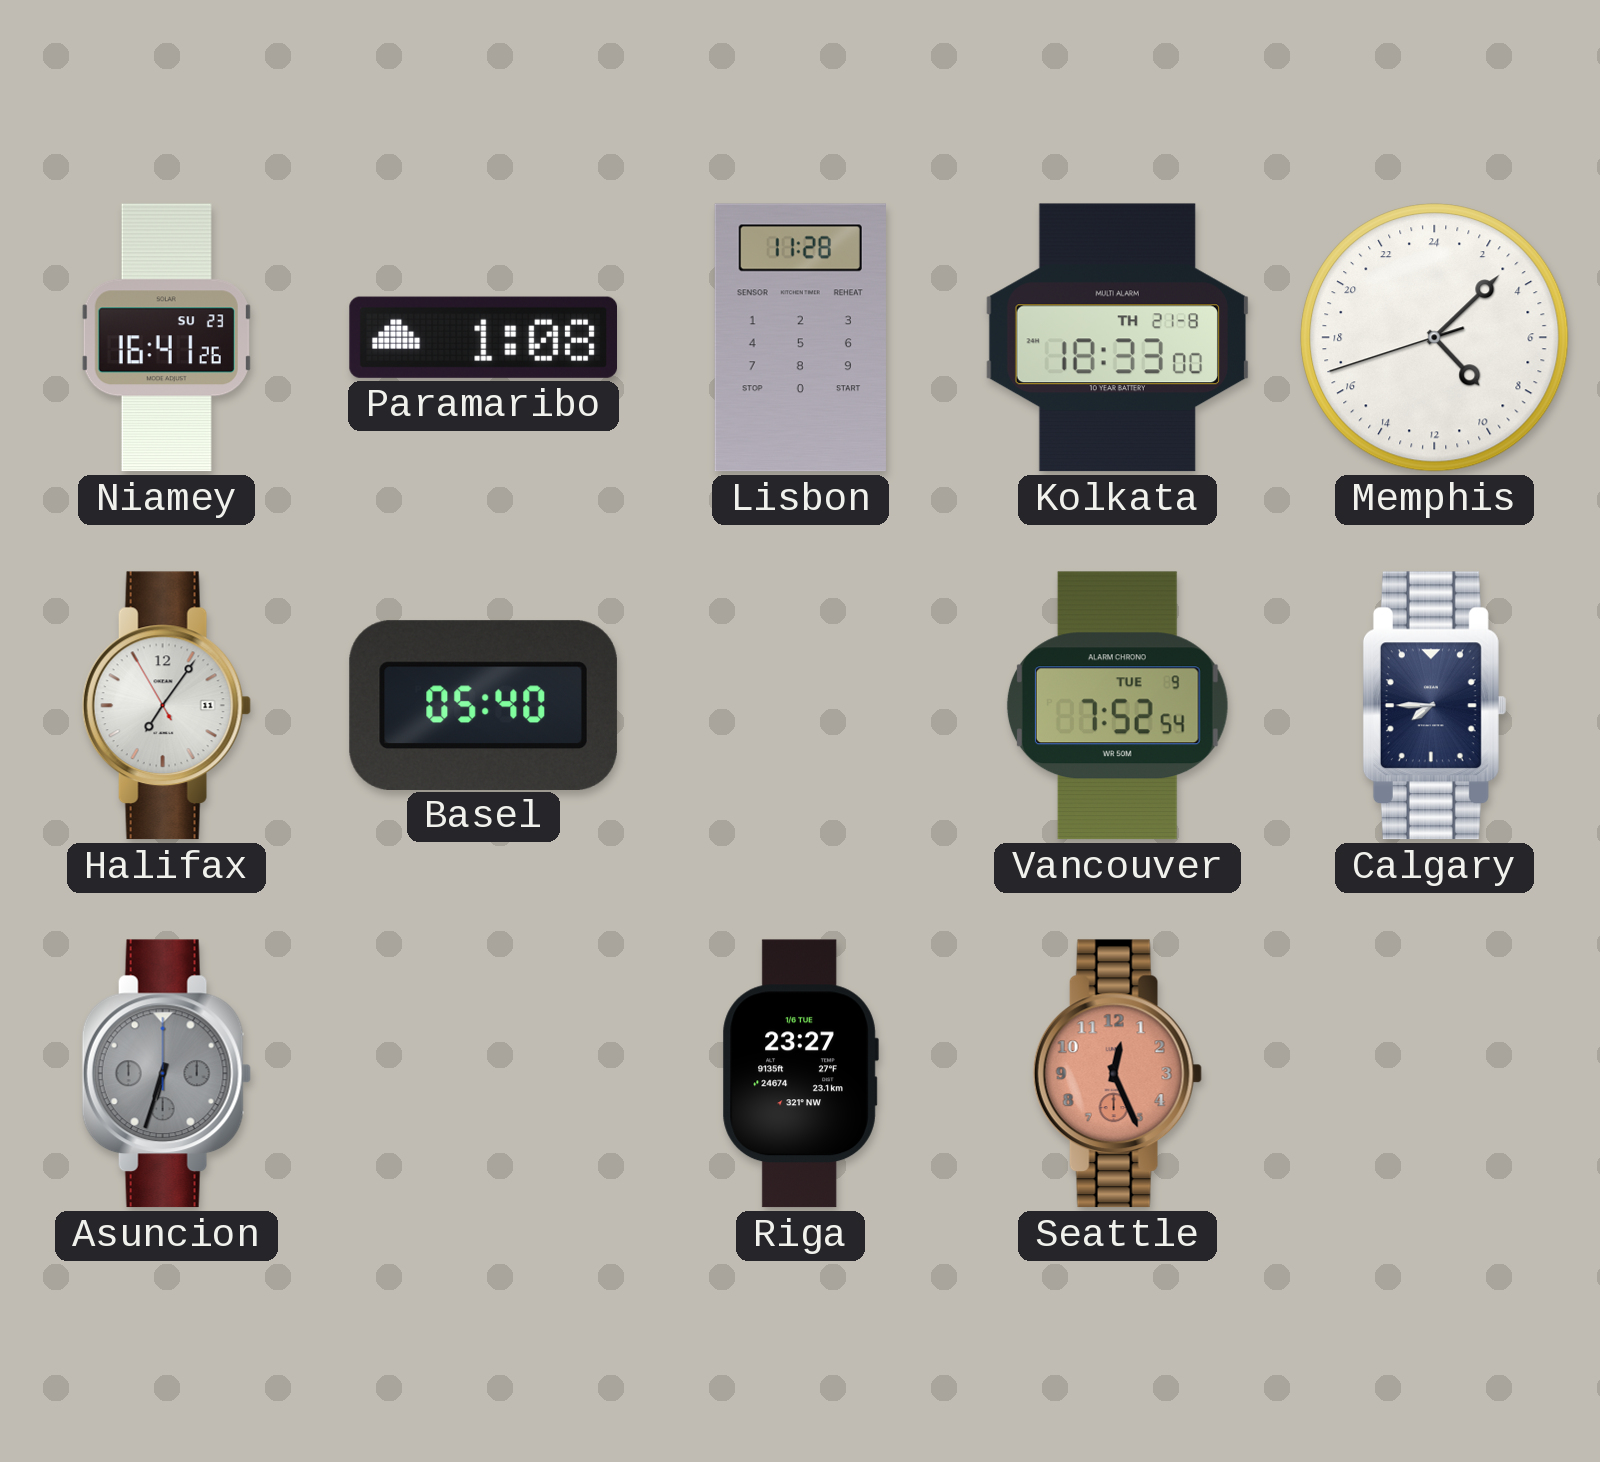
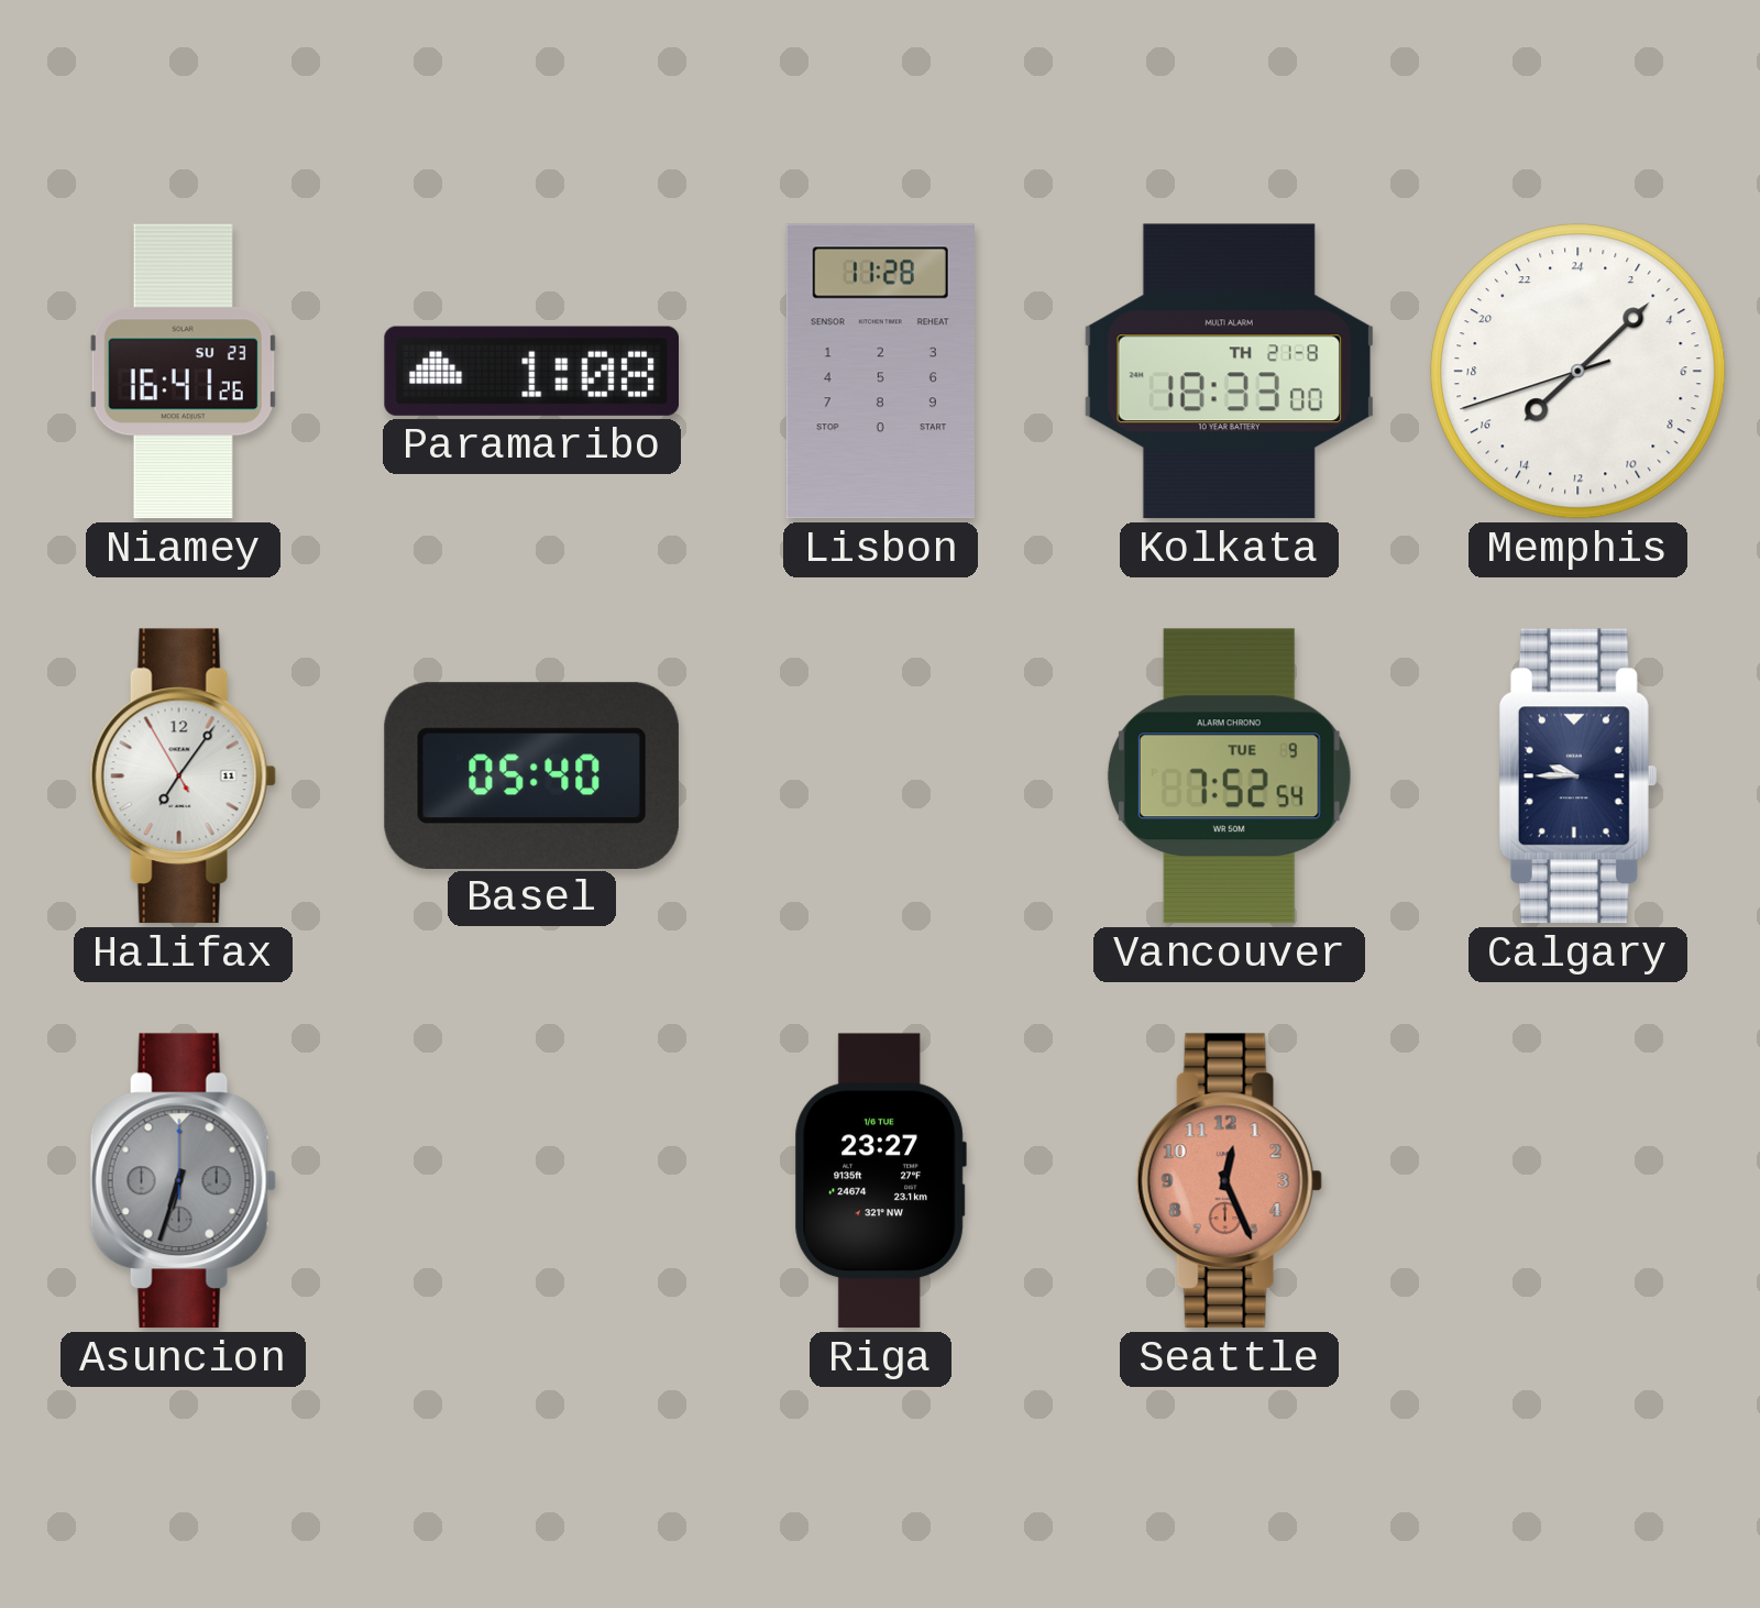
Memphis: 9:07 -> 15:07 (1579, 372)
Calgary: 7:45 -> 9:45 (1577, 777)
